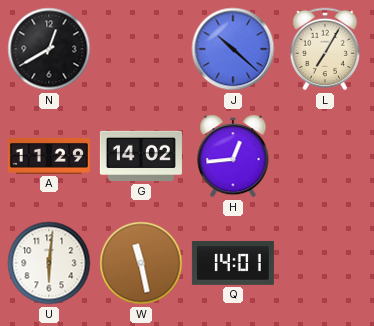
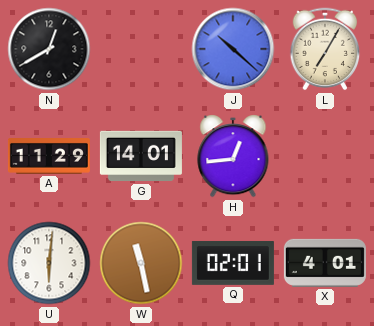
G: 14:02 -> 14:01 (141, 156)
Q: 14:01 -> 02:01 (233, 263)
X: none -> 4:01 (325, 263)
